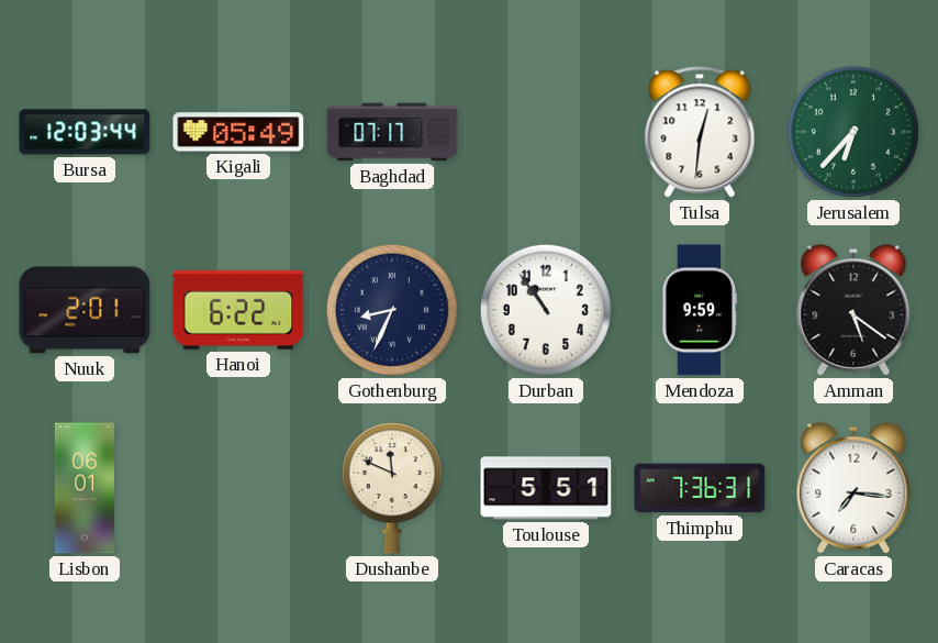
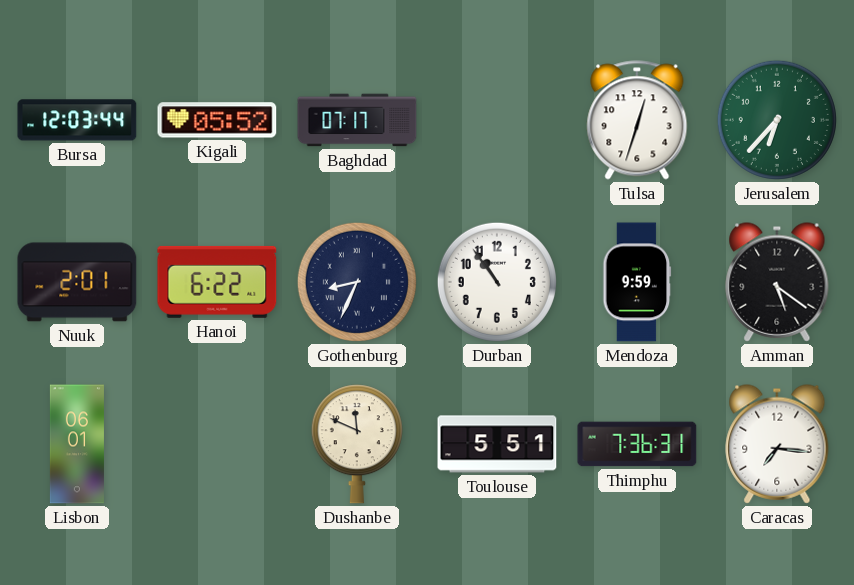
Kigali: 05:49 -> 05:52 (217, 120)
Tulsa: 12:31 -> 12:33 (637, 120)
